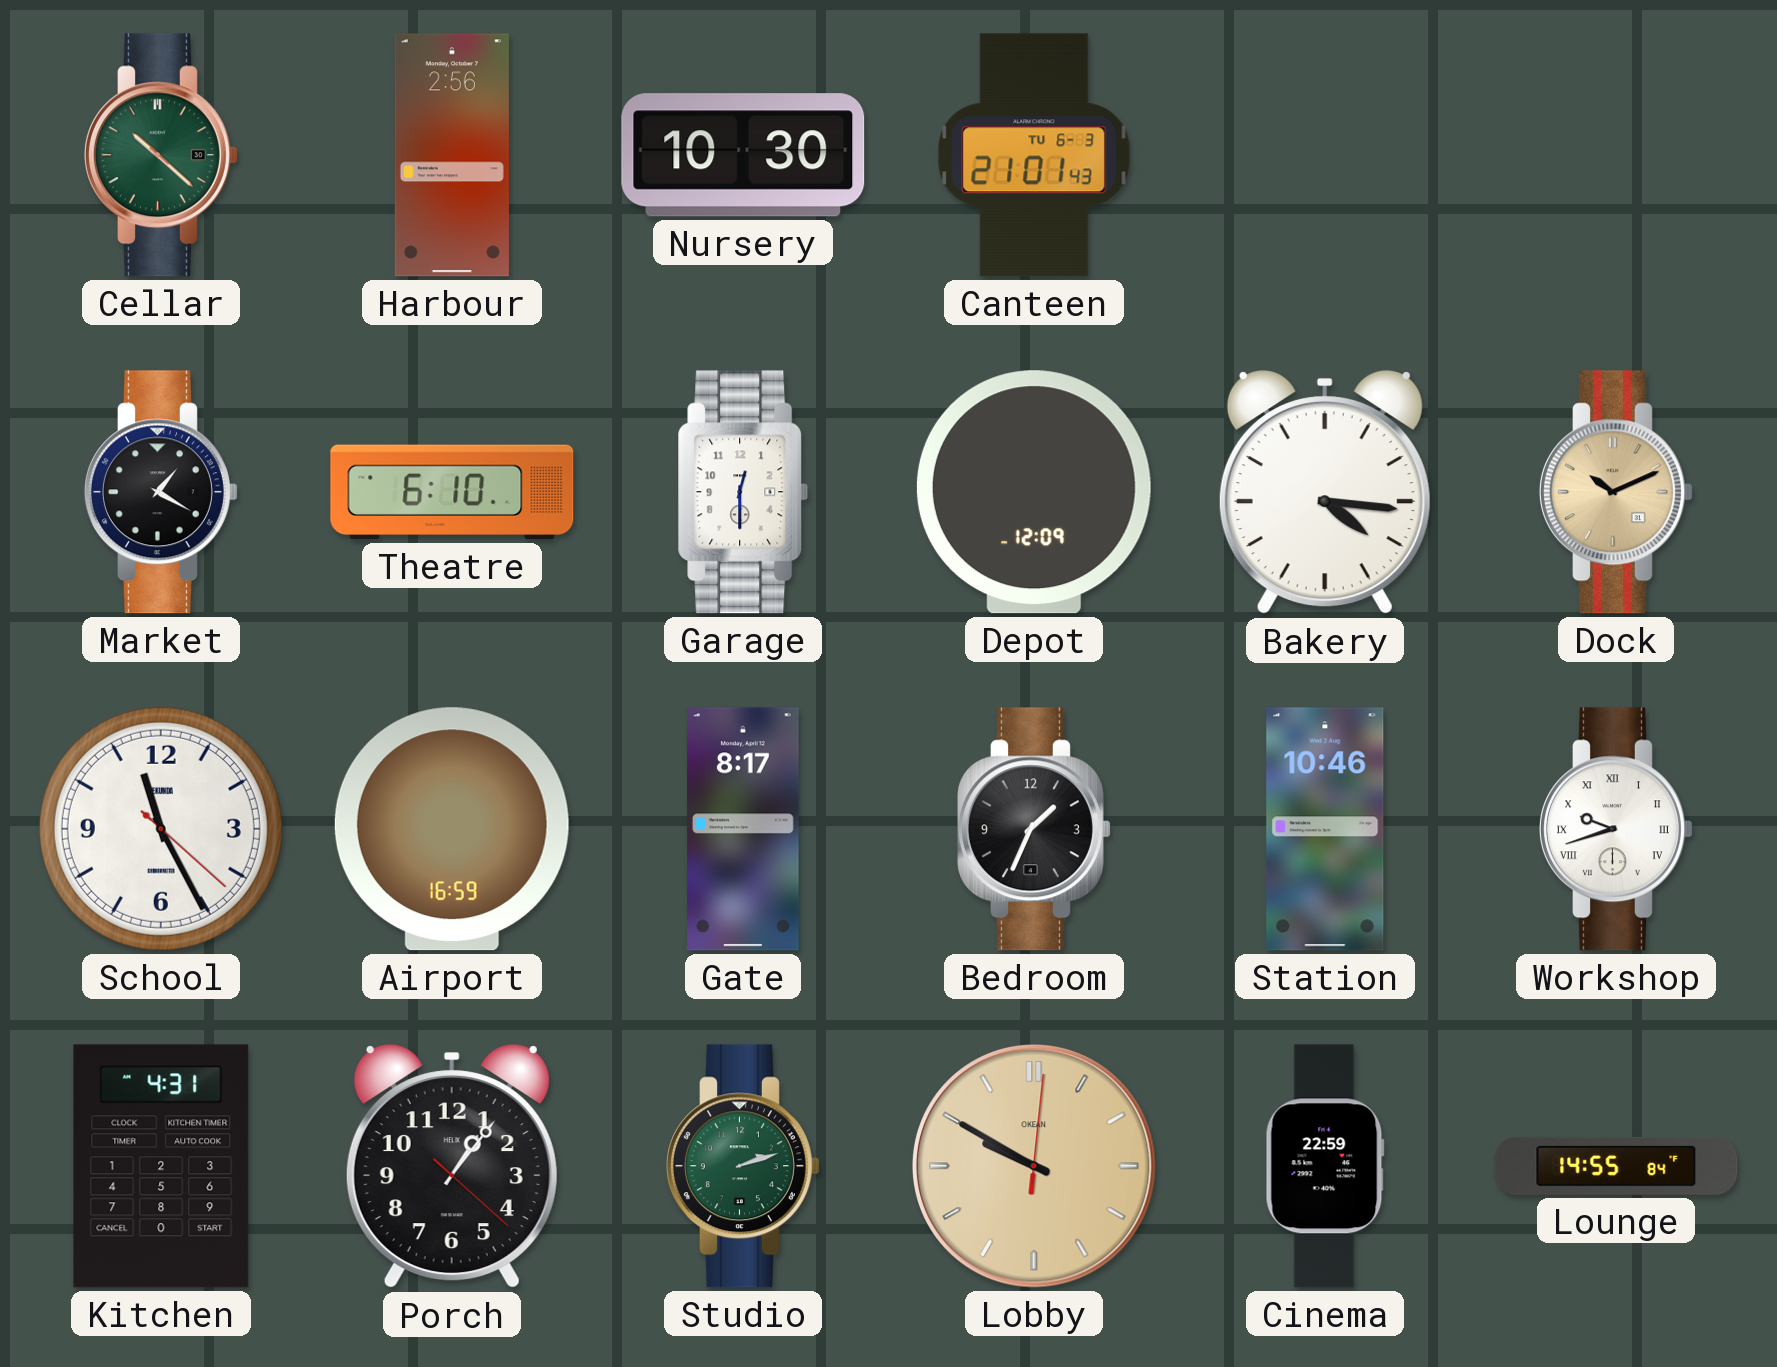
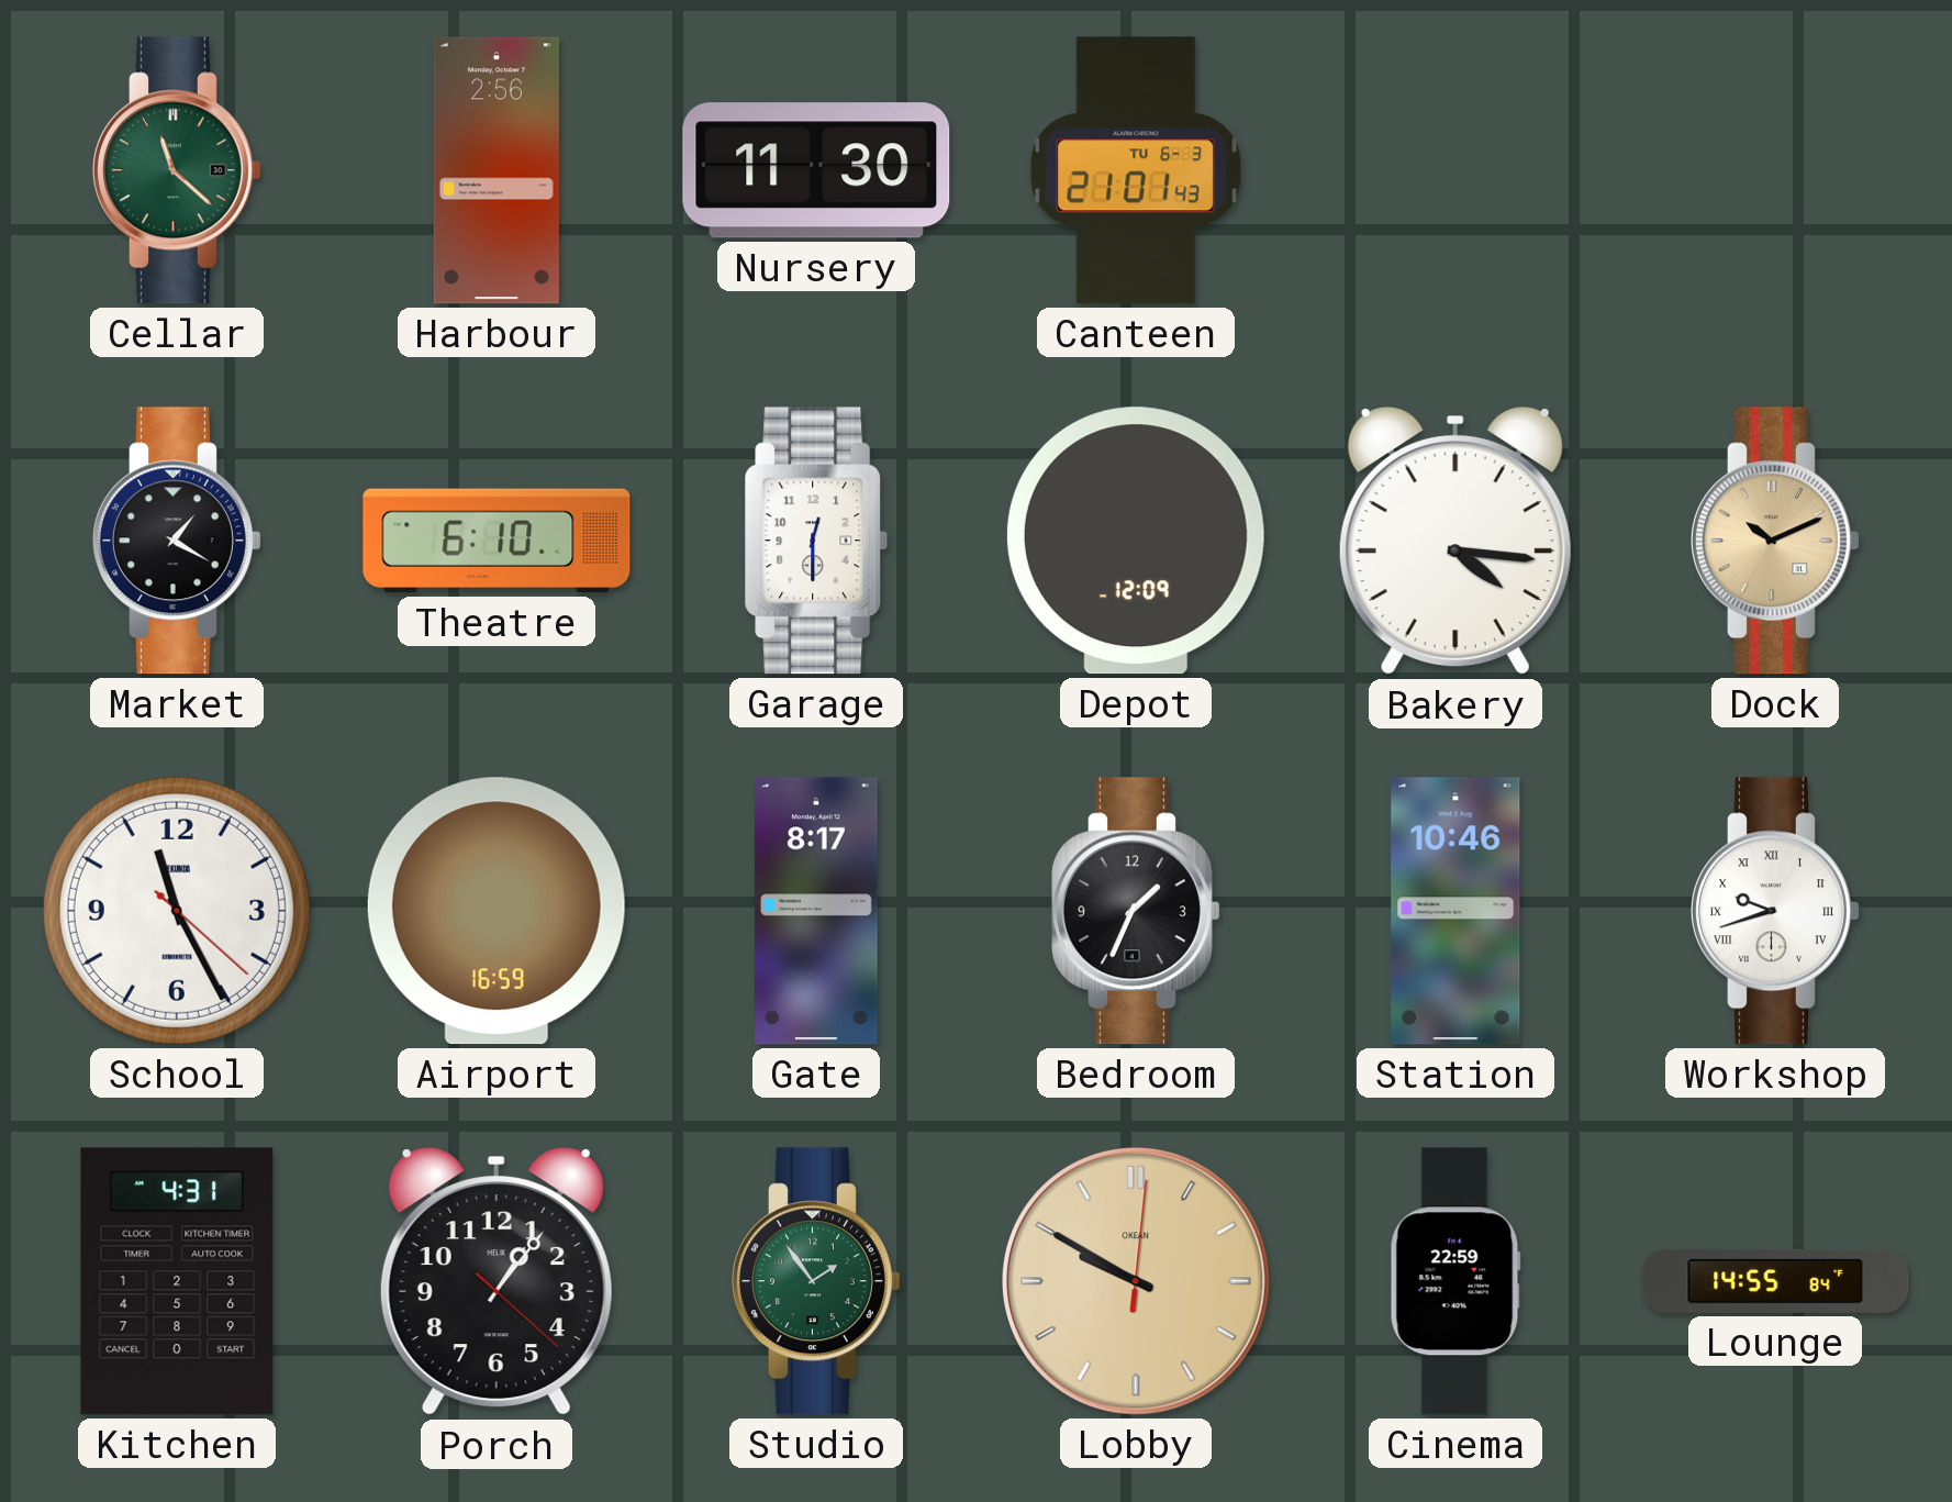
Cellar: 10:22 -> 11:22 (177, 170)
Nursery: 10:30 -> 11:30 (816, 170)
Studio: 2:12 -> 1:54 (816, 1281)
